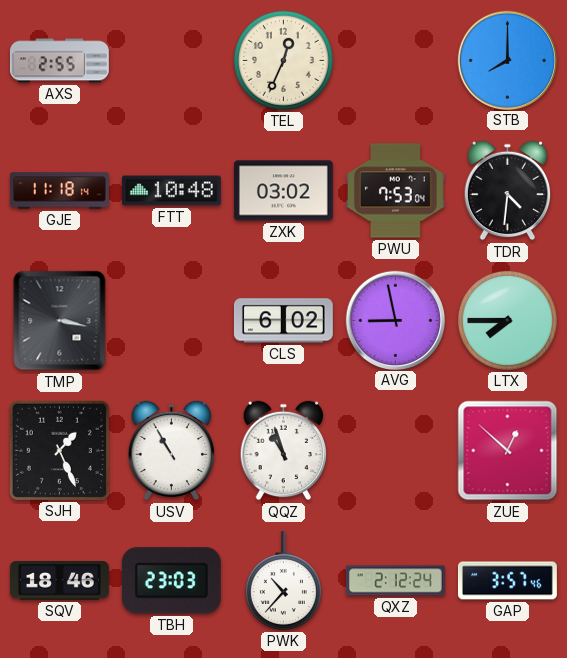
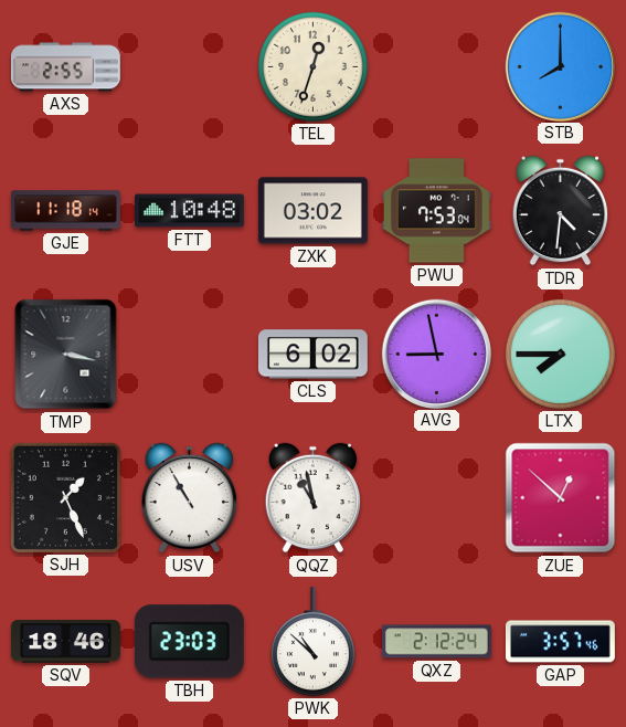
TEL: 12:34 -> 12:33 (312, 66)
QQZ: 10:57 -> 10:58 (314, 498)
PWK: 10:37 -> 10:52 (312, 641)
